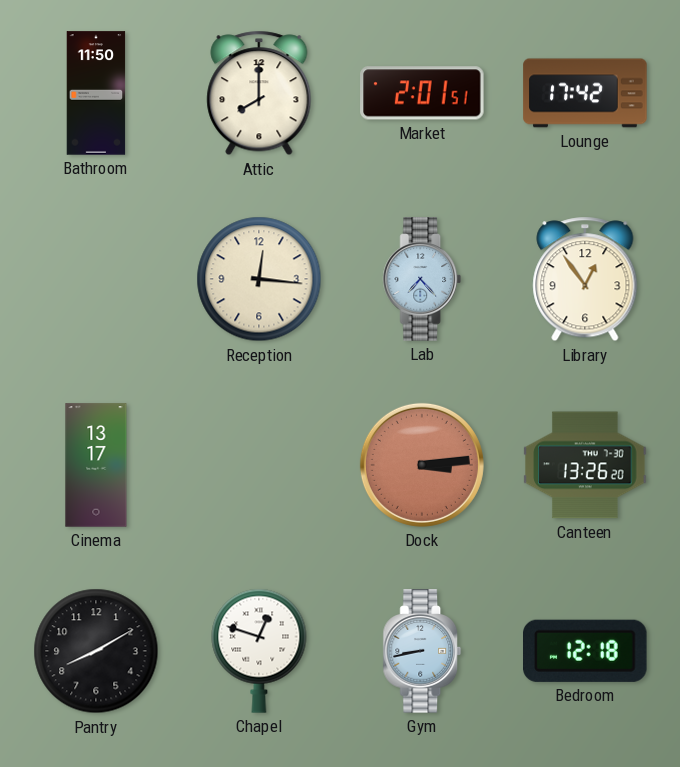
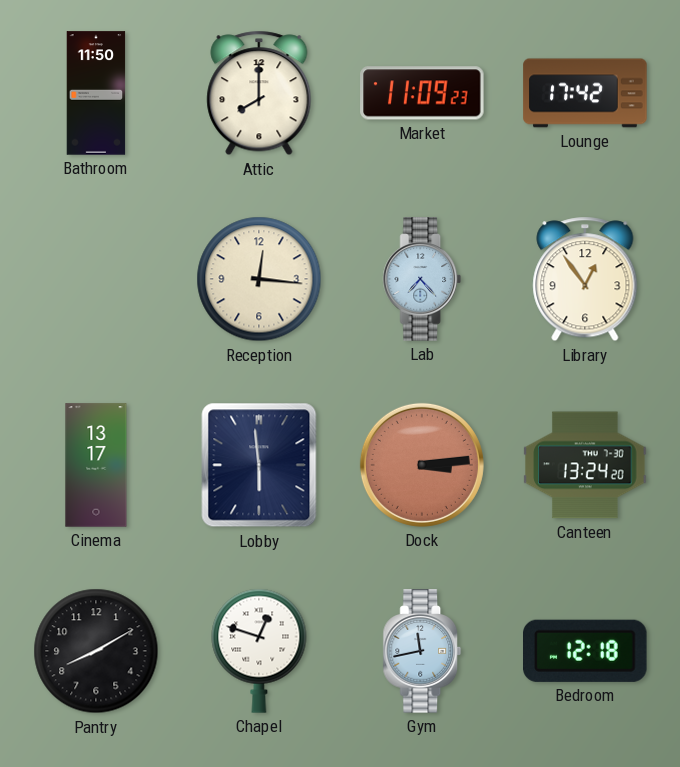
Market: 2:01 -> 11:09 (422, 93)
Lobby: none -> 5:59 (259, 465)
Canteen: 13:26 -> 13:24 (585, 465)
Gym: 8:43 -> 11:43 (422, 651)
